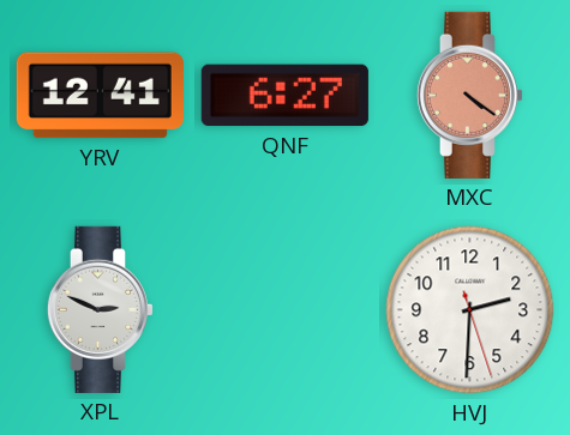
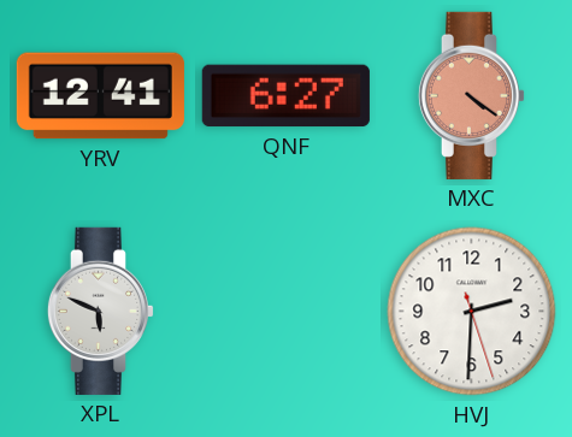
XPL: 2:49 -> 5:49 (100, 311)
